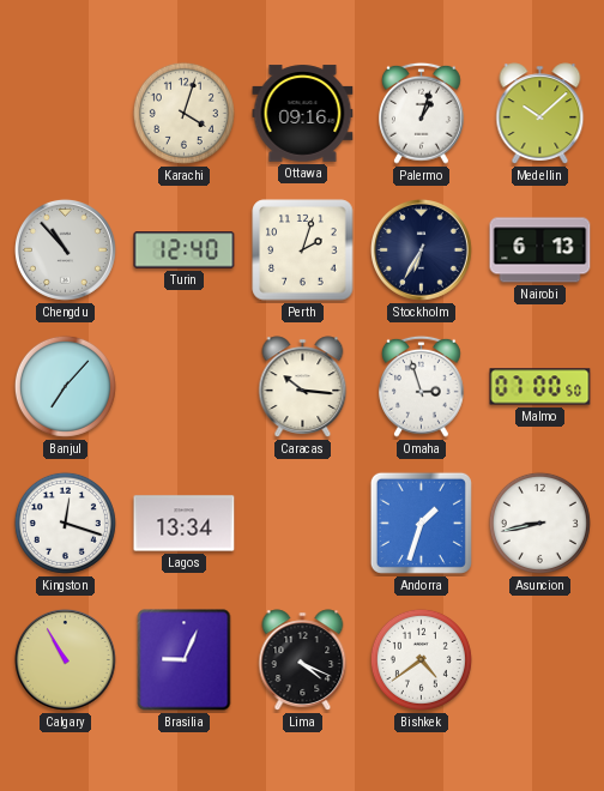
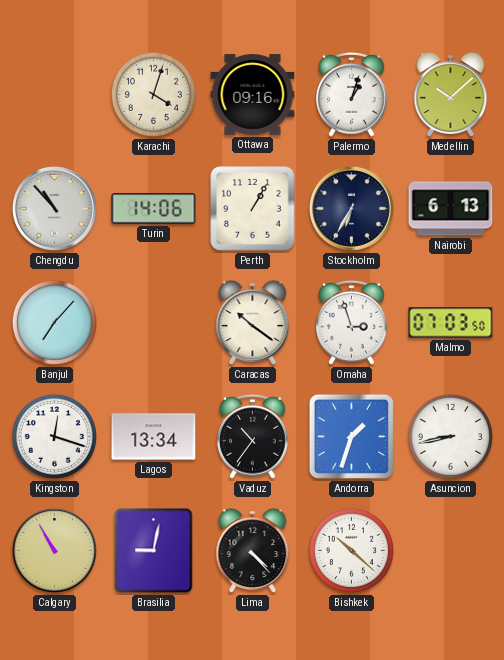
Turin: 12:40 -> 14:06 (154, 209)
Perth: 2:03 -> 1:05 (253, 209)
Caracas: 10:16 -> 10:21 (253, 323)
Malmo: 07:00 -> 07:03 (451, 323)
Vaduz: none -> 10:36 (253, 436)
Brasilia: 9:04 -> 9:02 (154, 551)
Lima: 4:19 -> 4:23 (253, 551)
Bishkek: 4:39 -> 10:22 (351, 550)
